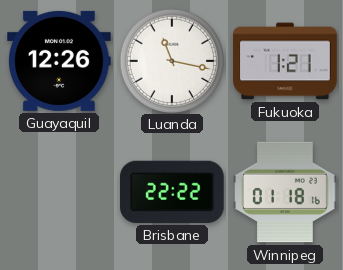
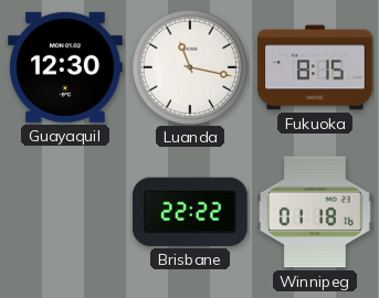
Guayaquil: 12:26 -> 12:30 (66, 67)
Fukuoka: 1:21 -> 8:15 (315, 67)
